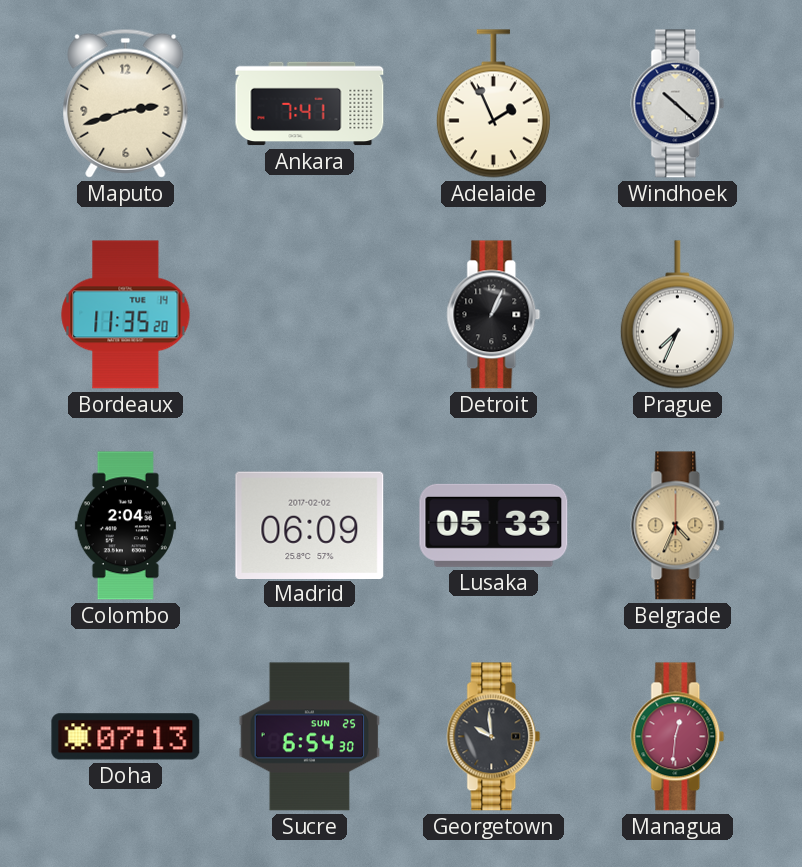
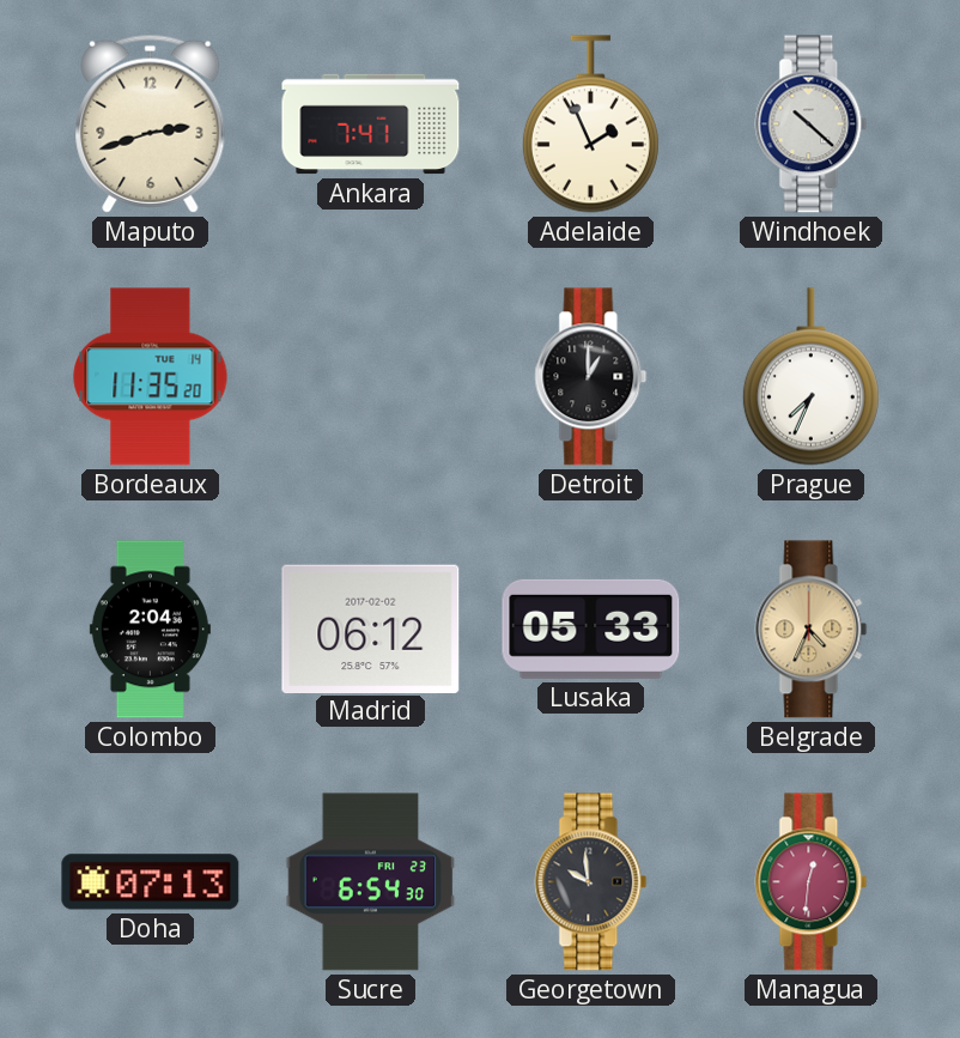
Detroit: 1:04 -> 1:00 (591, 377)
Madrid: 06:09 -> 06:12 (371, 629)
Sucre date: SUN 25 -> FRI 23 (371, 882)
